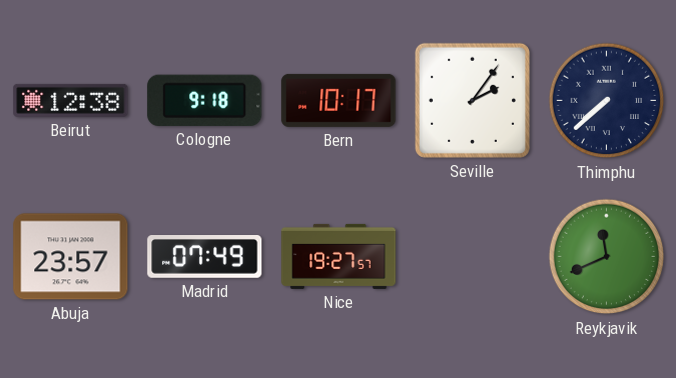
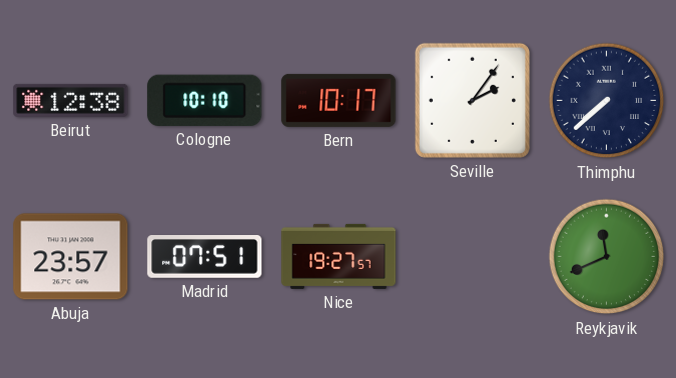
Cologne: 9:18 -> 10:10 (205, 100)
Madrid: 07:49 -> 07:51 (205, 257)
